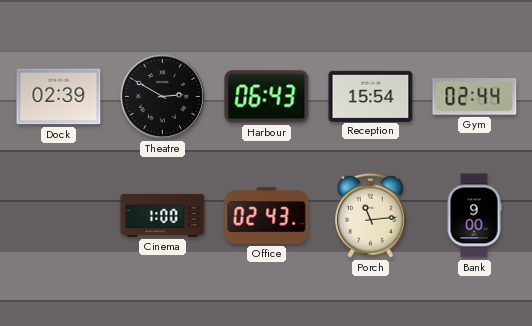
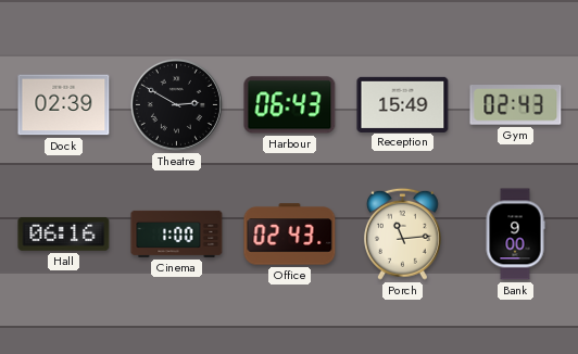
Reception: 15:54 -> 15:49 (403, 104)
Gym: 02:44 -> 02:43 (516, 105)
Hall: none -> 06:16 (64, 233)
